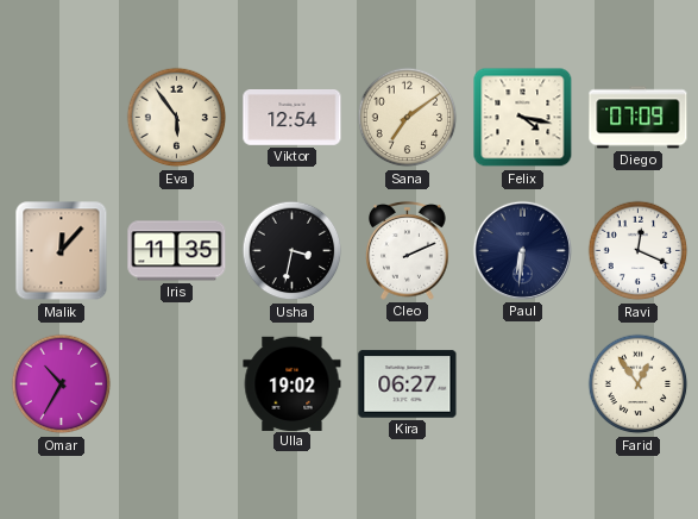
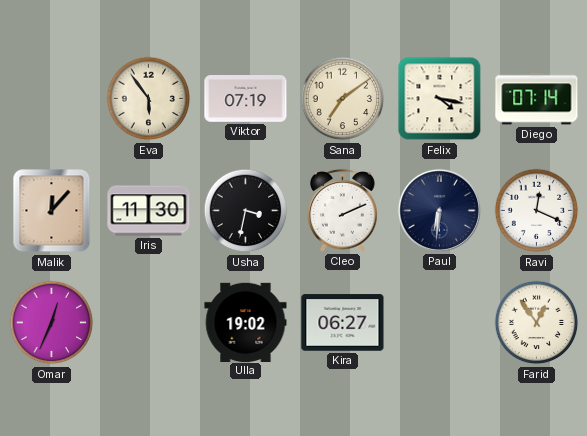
Viktor: 12:54 -> 07:19 (246, 99)
Diego: 07:09 -> 07:14 (537, 99)
Iris: 11:35 -> 11:30 (149, 211)
Omar: 10:35 -> 12:34 (52, 323)
